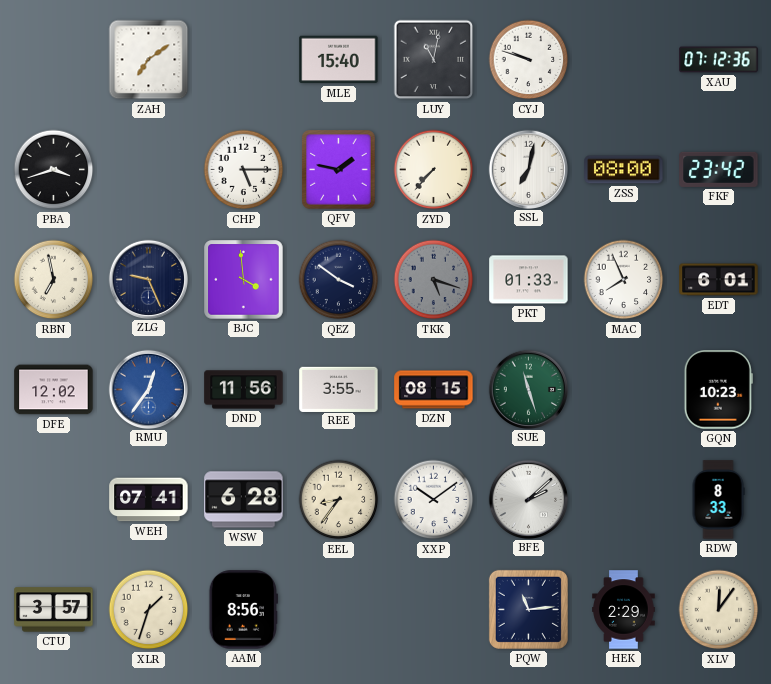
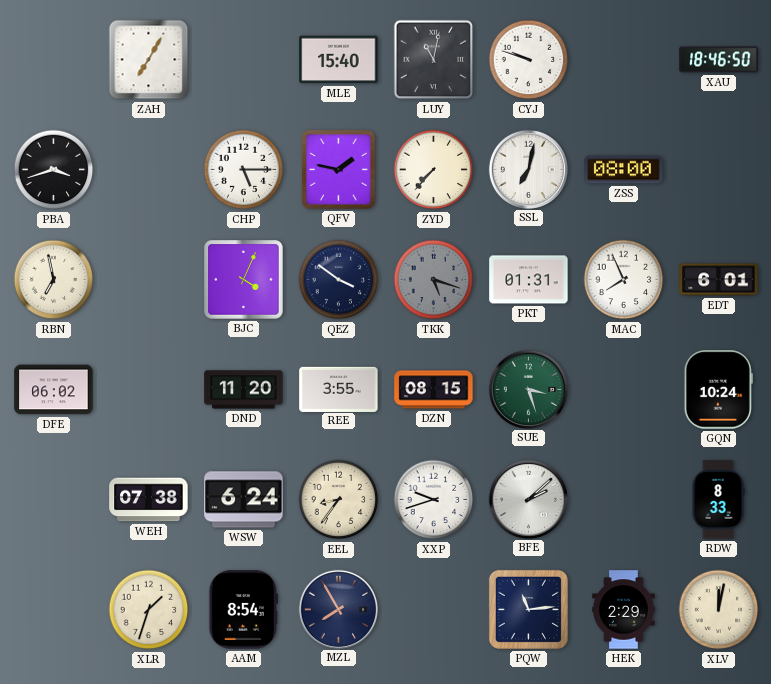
ZAH: 7:09 -> 7:05 (149, 60)
XAU: 07:12 -> 18:46 (719, 60)
FKF: 23:42 -> none (719, 169)
ZLG: 9:26 -> none (148, 279)
BJC: 3:59 -> 4:04 (244, 280)
PKT: 01:33 -> 01:31 (529, 280)
DFE: 12:02 -> 06:02 (54, 390)
RMU: 12:36 -> none (148, 389)
DND: 11:56 -> 11:20 (244, 390)
SUE: 11:27 -> 3:27 (528, 389)
GQN: 10:23 -> 10:24 (718, 390)
WEH: 07:41 -> 07:38 (149, 500)
WSW: 6:28 -> 6:24 (244, 500)
XXP: 10:09 -> 9:42 (434, 500)
CTU: 3:57 -> none (54, 610)
AAM: 8:56 -> 8:54 (243, 610)
MZL: none -> 7:55 (338, 609)
XLV: 12:06 -> 12:02 (719, 610)
